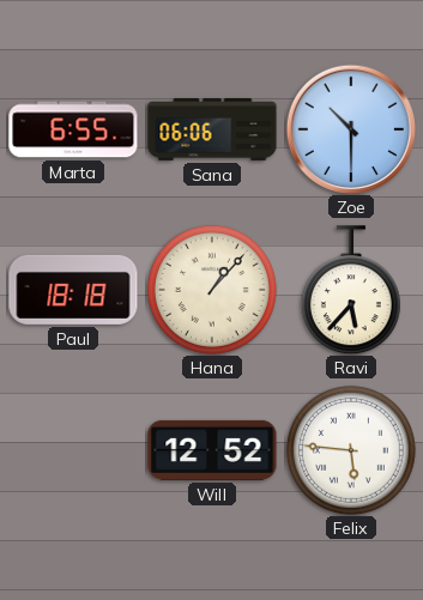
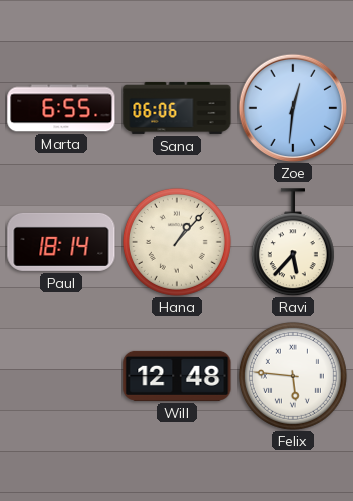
Zoe: 10:30 -> 12:31 (293, 108)
Paul: 18:18 -> 18:14 (61, 242)
Will: 12:52 -> 12:48 (177, 376)
